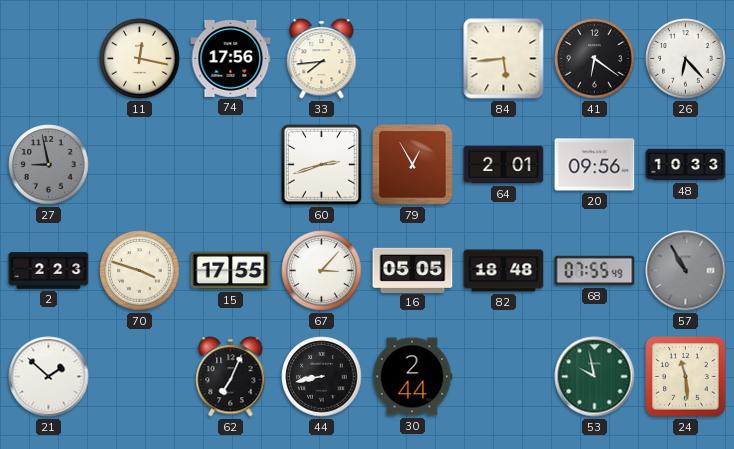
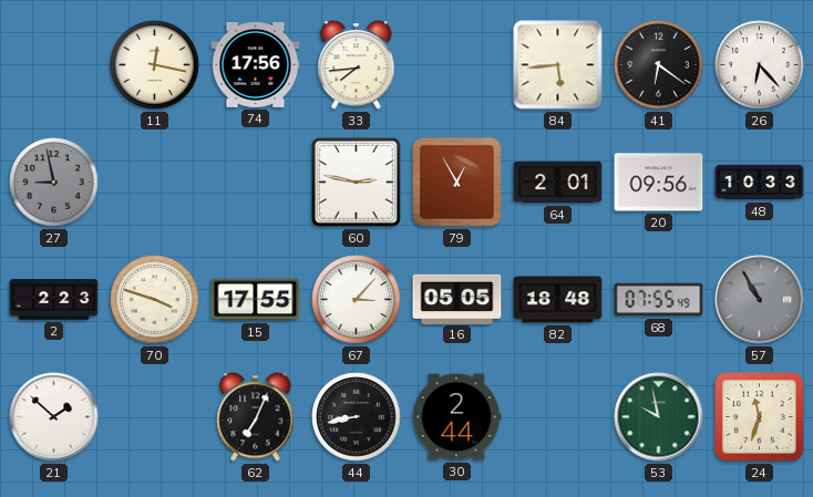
60: 2:42 -> 2:47 (356, 182)
24: 11:29 -> 11:33 (760, 417)
